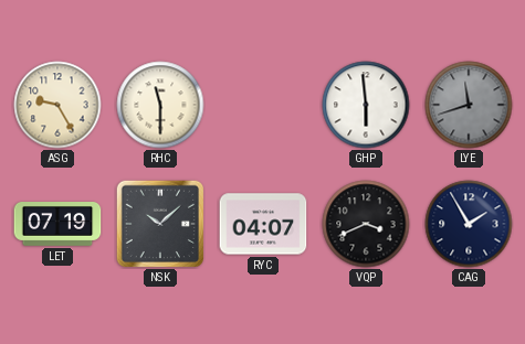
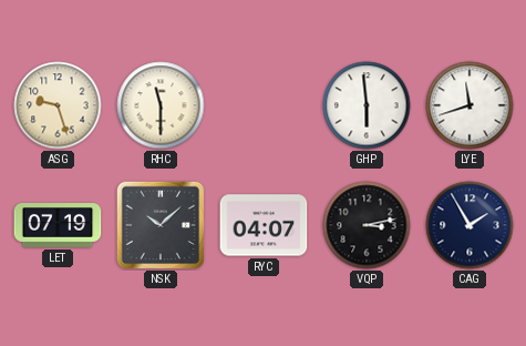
ASG: 9:25 -> 9:27 (58, 105)
LYE dial: grey -> white (470, 105)
VQP: 3:41 -> 3:13 (367, 225)
